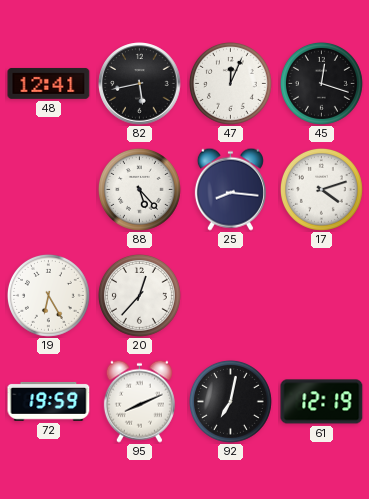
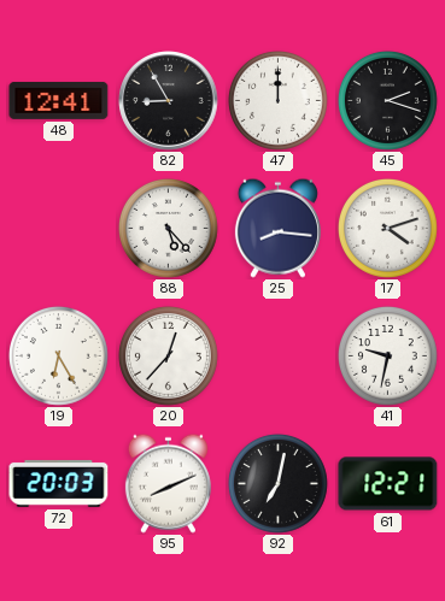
82: 5:43 -> 8:55 (169, 101)
47: 12:04 -> 12:00 (277, 100)
45: 12:18 -> 2:18 (387, 100)
41: none -> 9:32 (387, 355)
72: 19:59 -> 20:03 (59, 483)
61: 12:19 -> 12:21 (388, 484)
